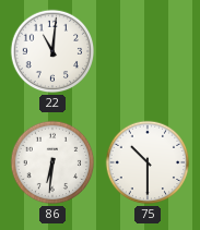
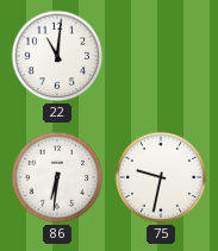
75: 10:30 -> 9:32 (161, 177)
